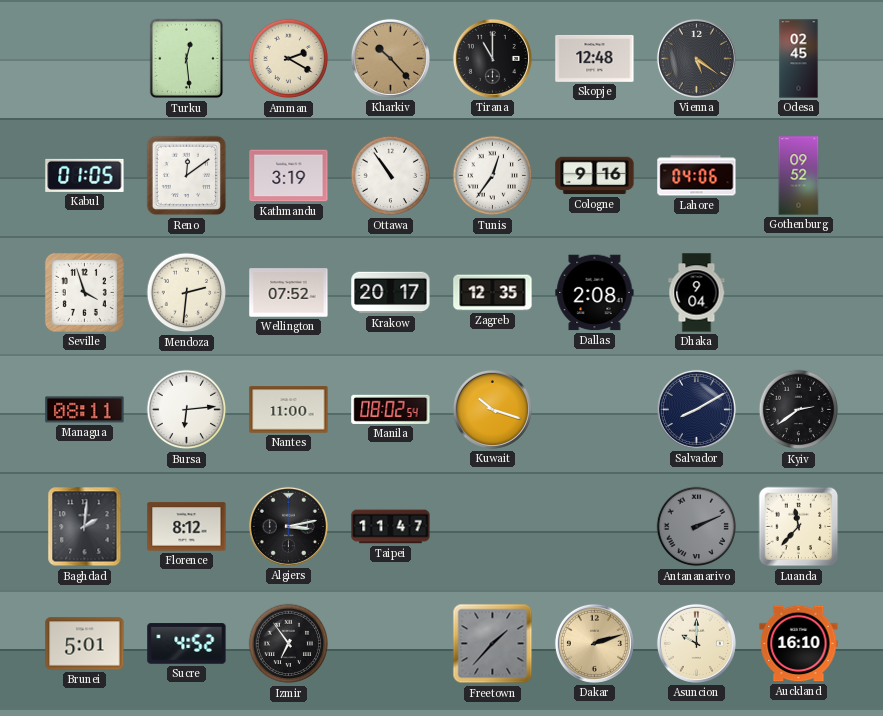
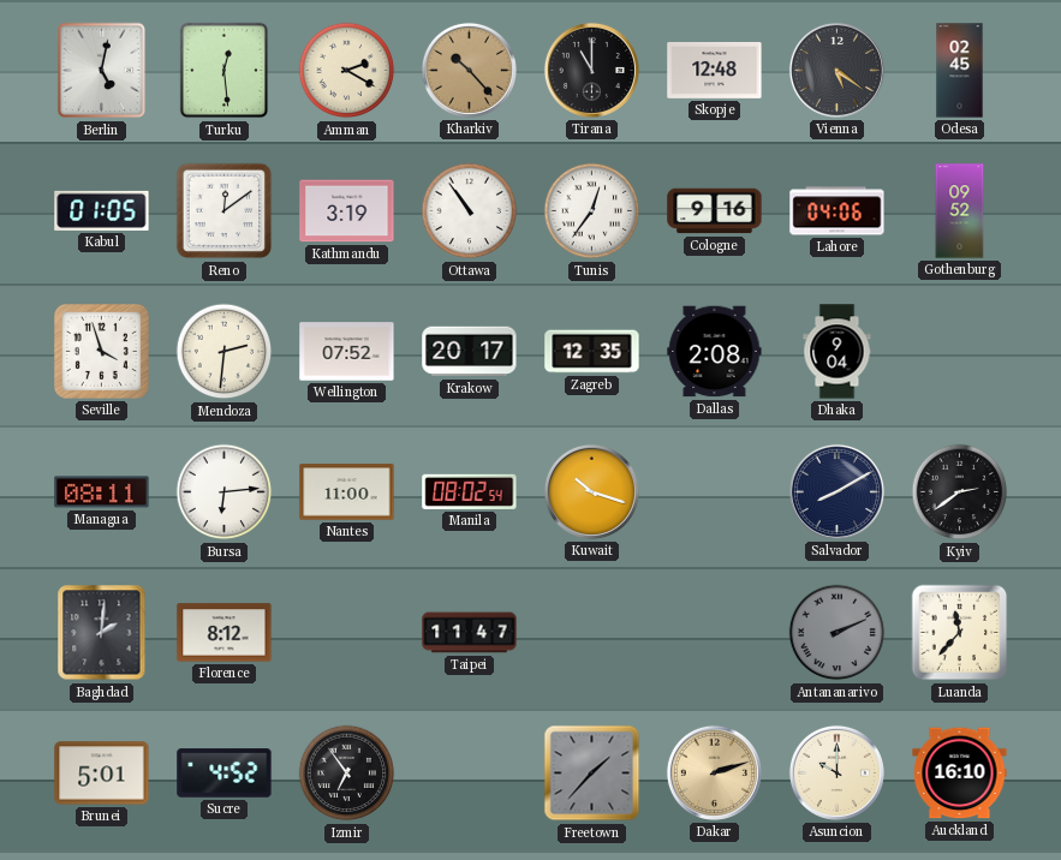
Berlin: none -> 5:02 (102, 71)
Algiers: 3:13 -> none (288, 526)
